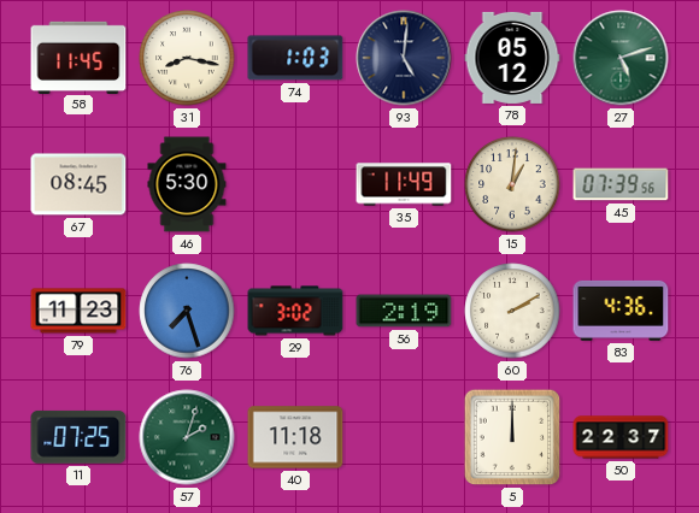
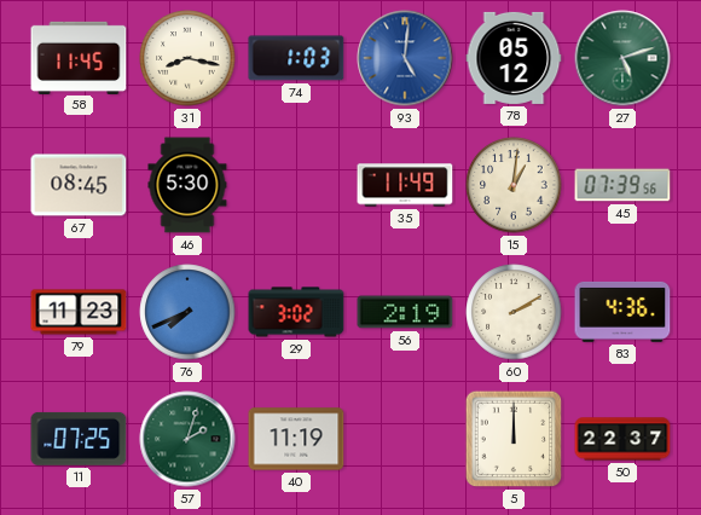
93 dial: navy -> blue (405, 58)
76: 7:27 -> 7:41 (187, 312)
40: 11:18 -> 11:19 (296, 439)
